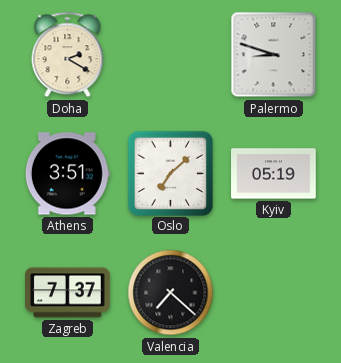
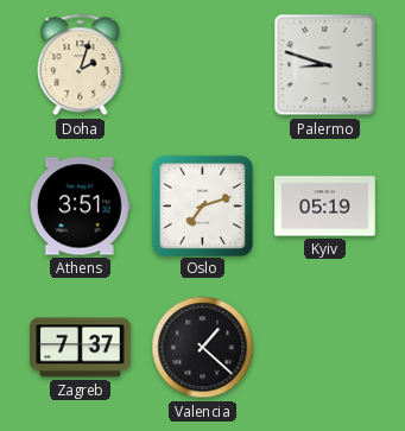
Doha: 2:20 -> 2:03 (81, 65)
Oslo: 7:08 -> 7:12 (202, 205)
Valencia: 7:22 -> 1:22 (203, 348)
